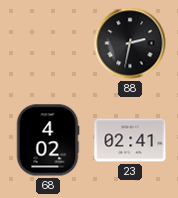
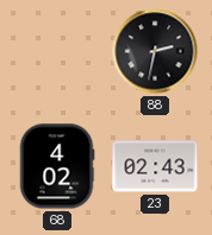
23: 02:41 -> 02:43 (155, 166)
